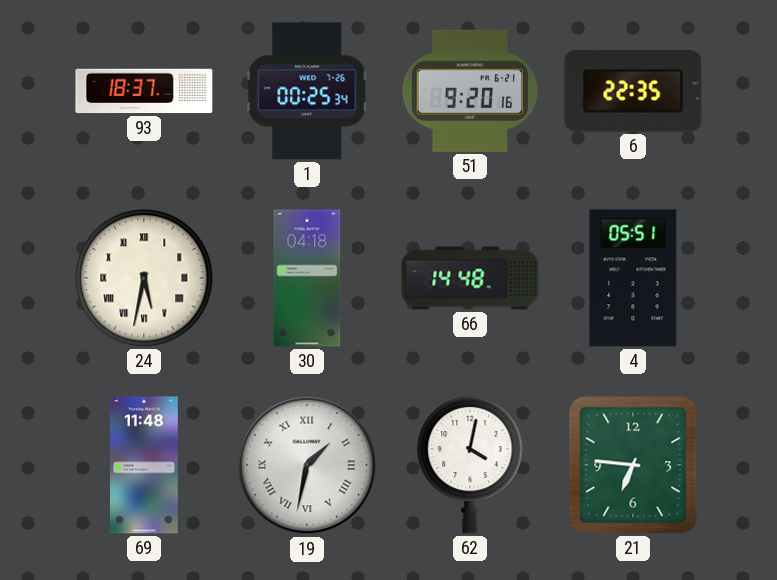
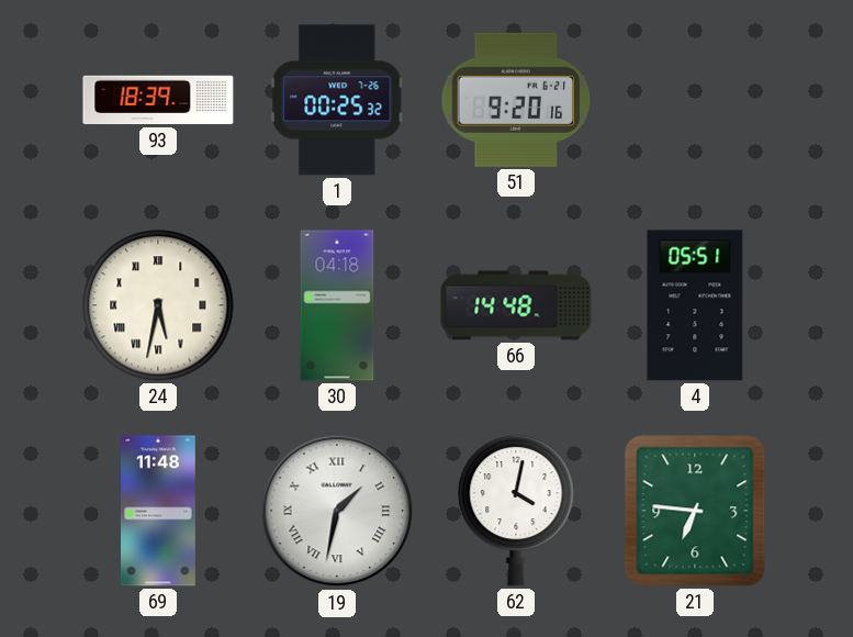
93: 18:37 -> 18:39 (158, 100)
1: 00:25:34 -> 00:25:32 (338, 100)
6: 22:35 -> none (633, 92)
